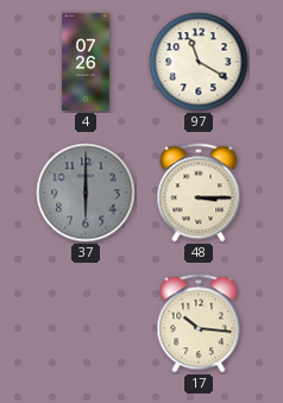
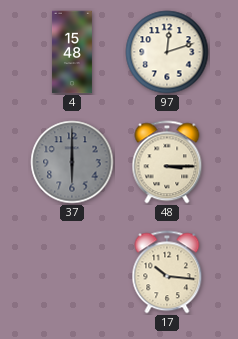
4: 07:26 -> 15:48 (72, 52)
97: 11:20 -> 12:12 (167, 52)
